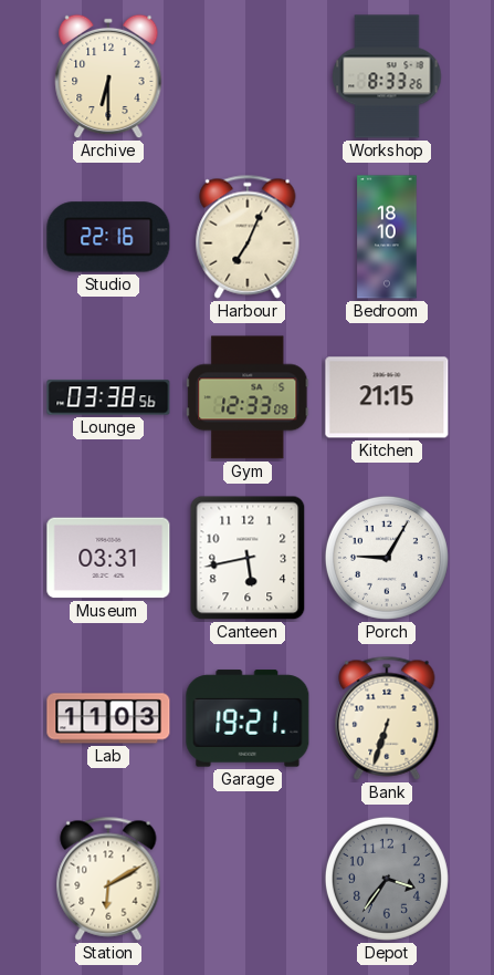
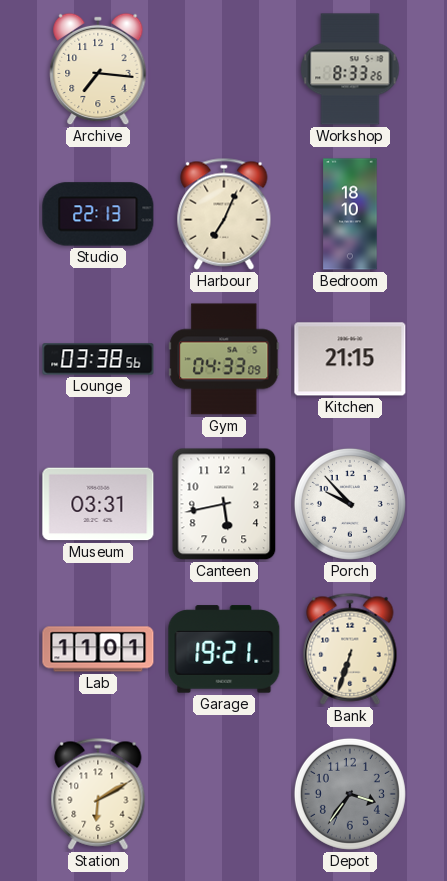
Archive: 6:30 -> 7:16 (98, 69)
Studio: 22:16 -> 22:13 (98, 214)
Gym: 12:33 -> 04:33 (224, 359)
Porch: 9:05 -> 9:53 (350, 504)
Lab: 11:03 -> 11:01 (98, 649)
